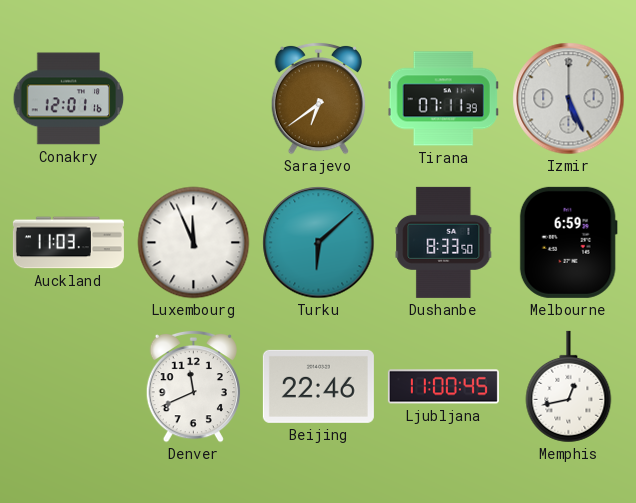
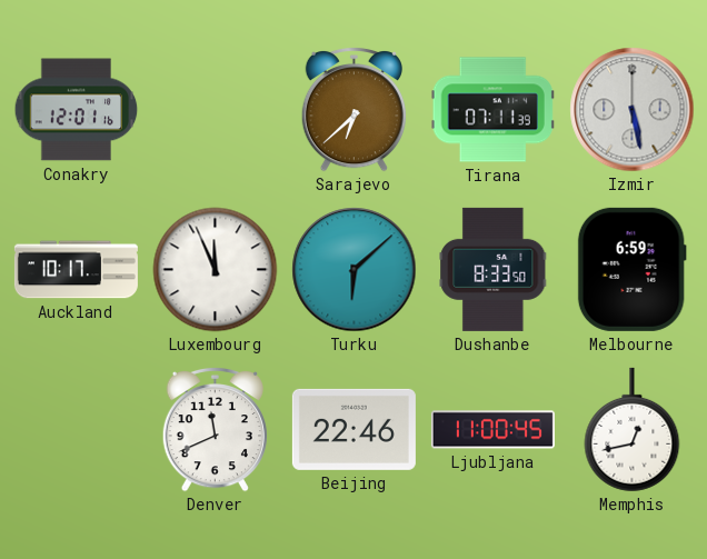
Sarajevo: 6:39 -> 6:38 (353, 109)
Izmir: 5:26 -> 5:28 (633, 110)
Auckland: 11:03 -> 10:17 (76, 270)
